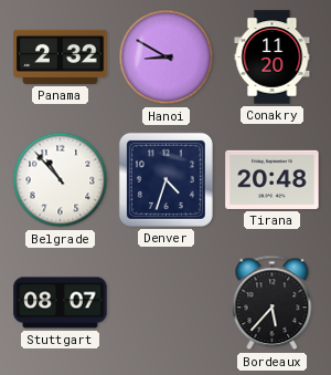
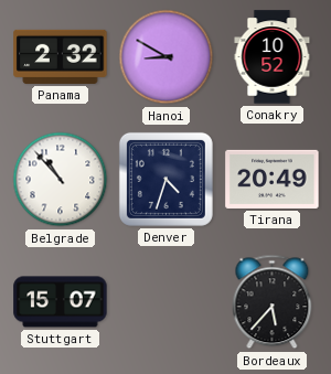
Conakry: 11:20 -> 10:52 (273, 57)
Tirana: 20:48 -> 20:49 (273, 179)
Stuttgart: 08:07 -> 15:07 (61, 302)
